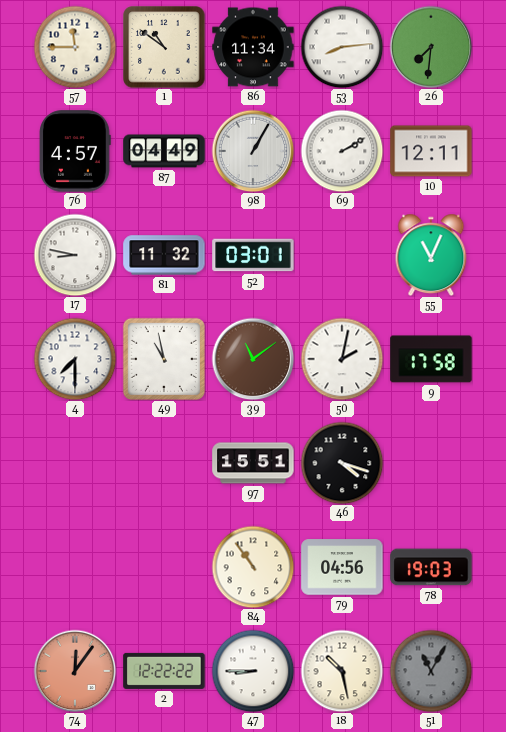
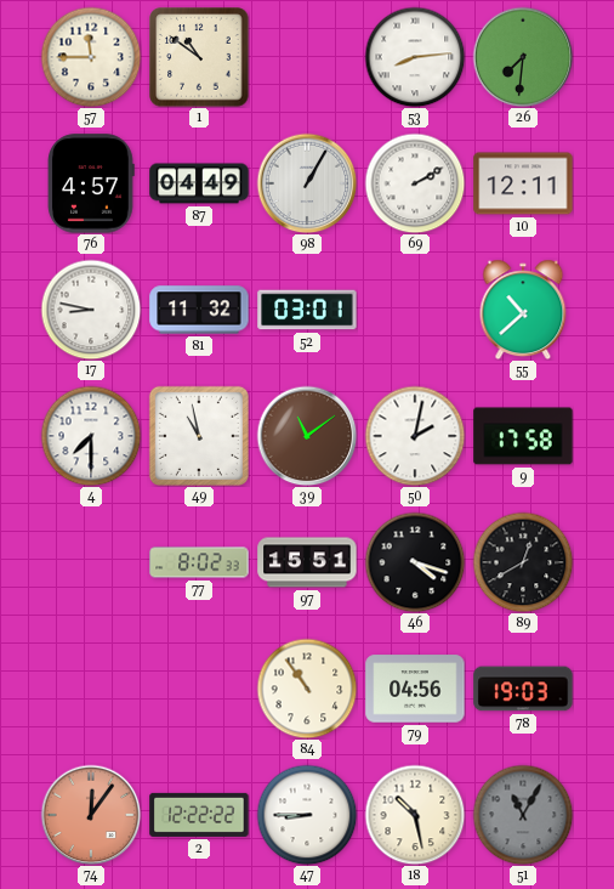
86: 11:34 -> none (253, 47)
55: 11:04 -> 10:38 (523, 310)
77: none -> 8:02 (199, 562)
89: none -> 12:40 (523, 562)
